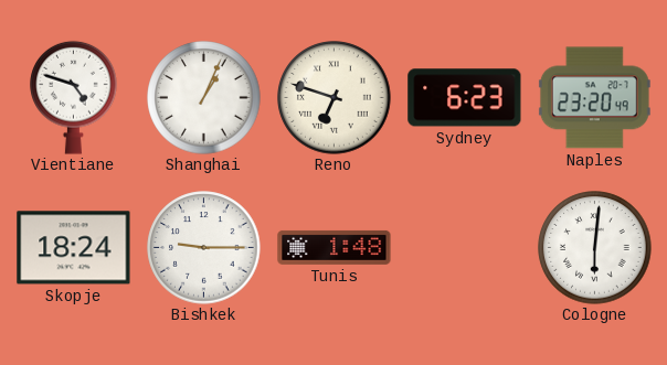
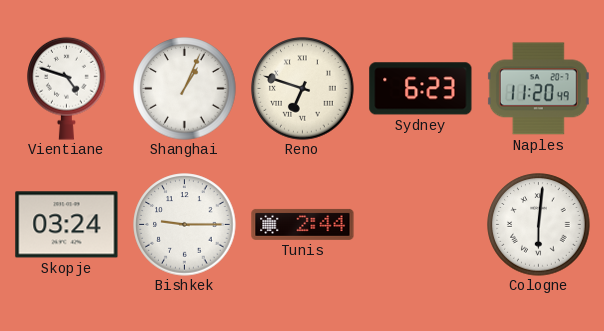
Naples: 23:20 -> 11:20 (538, 89)
Skopje: 18:24 -> 03:24 (67, 225)
Tunis: 1:48 -> 2:44 (303, 224)
